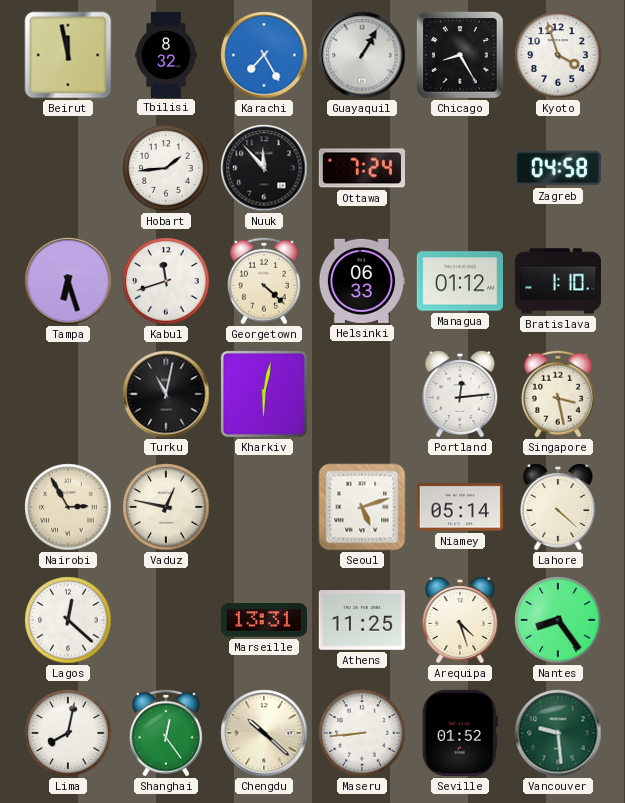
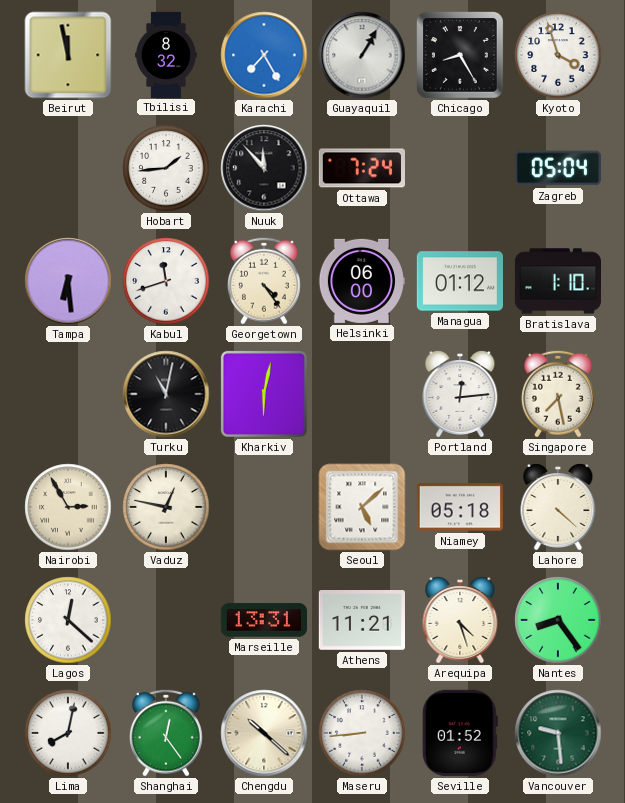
Zagreb: 04:58 -> 05:04 (558, 168)
Tampa: 6:27 -> 6:29 (68, 281)
Georgetown: 4:22 -> 4:24 (264, 281)
Helsinki: 06:33 -> 06:00 (361, 281)
Singapore: 3:28 -> 7:28 (558, 394)
Seoul: 5:12 -> 5:08 (362, 507)
Niamey: 05:14 -> 05:18 (460, 507)
Athens: 11:25 -> 11:21 (362, 621)
